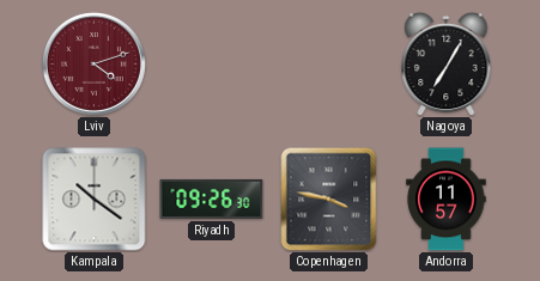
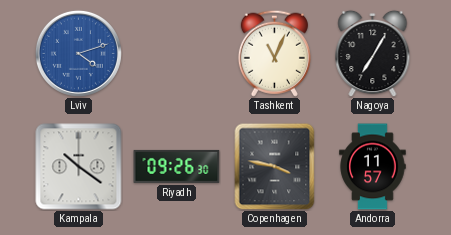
Lviv dial: burgundy -> blue (78, 53)
Tashkent: none -> 11:04 (274, 53)
